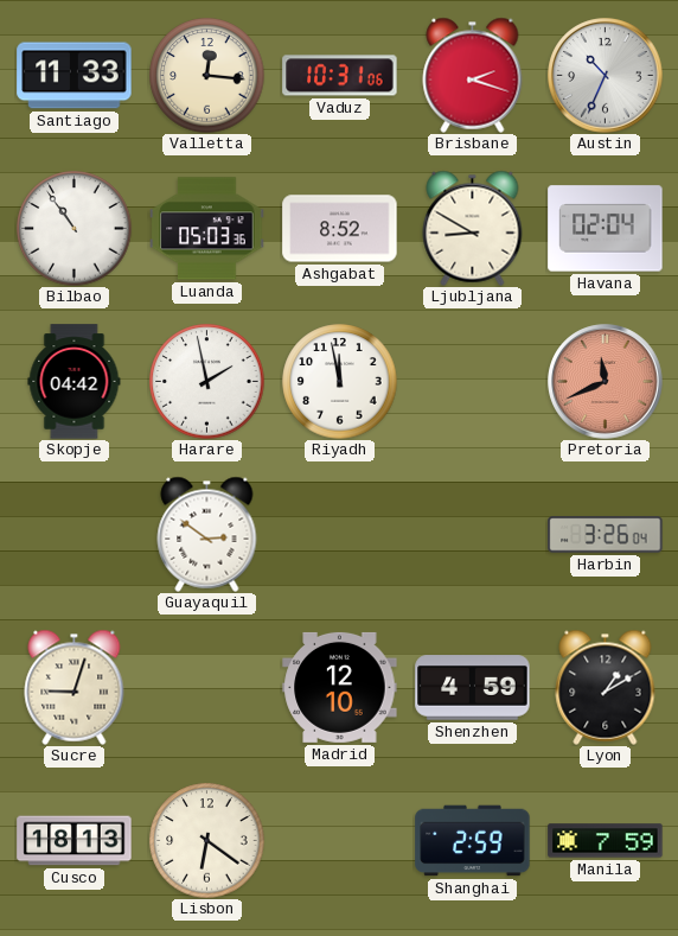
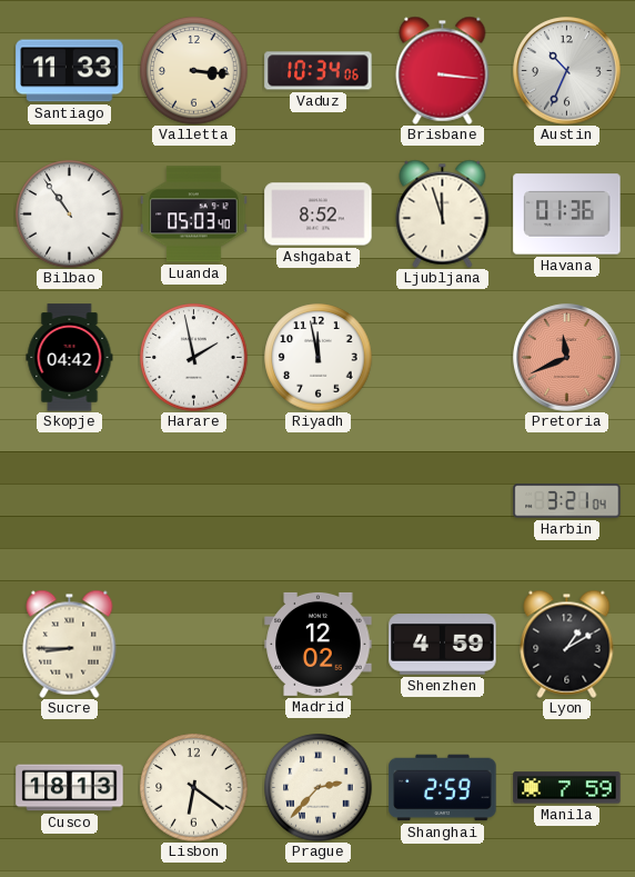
Valletta: 12:16 -> 3:16 (194, 71)
Vaduz: 10:31 -> 10:34 (319, 71)
Brisbane: 2:18 -> 3:16 (443, 70)
Luanda: 05:03:36 -> 05:03:40 (194, 215)
Ljubljana: 8:50 -> 11:57 (443, 213)
Havana: 02:04 -> 01:36 (567, 215)
Guayaquil: 2:51 -> none (207, 534)
Harbin: 3:26 -> 3:21 (567, 501)
Sucre: 9:03 -> 8:45 (70, 644)
Madrid: 12:10 -> 12:02 (319, 644)
Prague: none -> 2:37 (319, 788)
